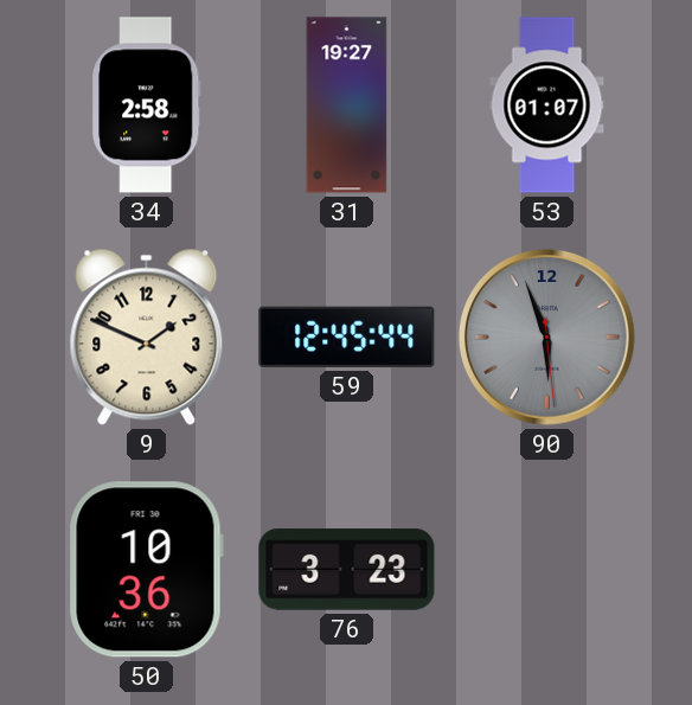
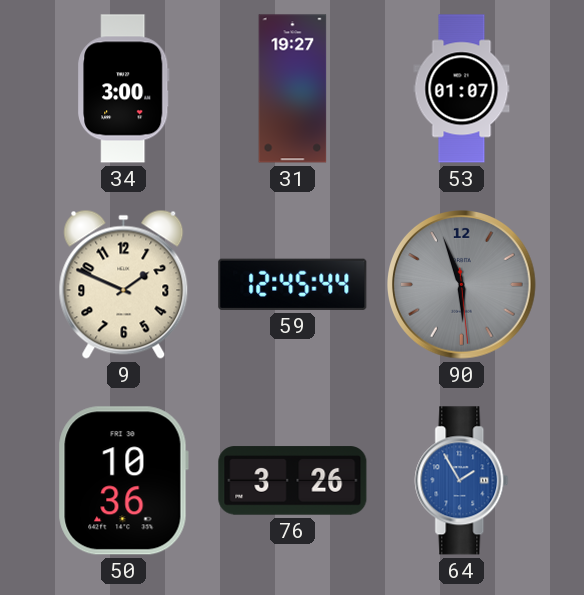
34: 2:58 -> 3:00 (124, 89)
76: 3:23 -> 3:26 (293, 481)
64: none -> 1:55 (462, 481)
